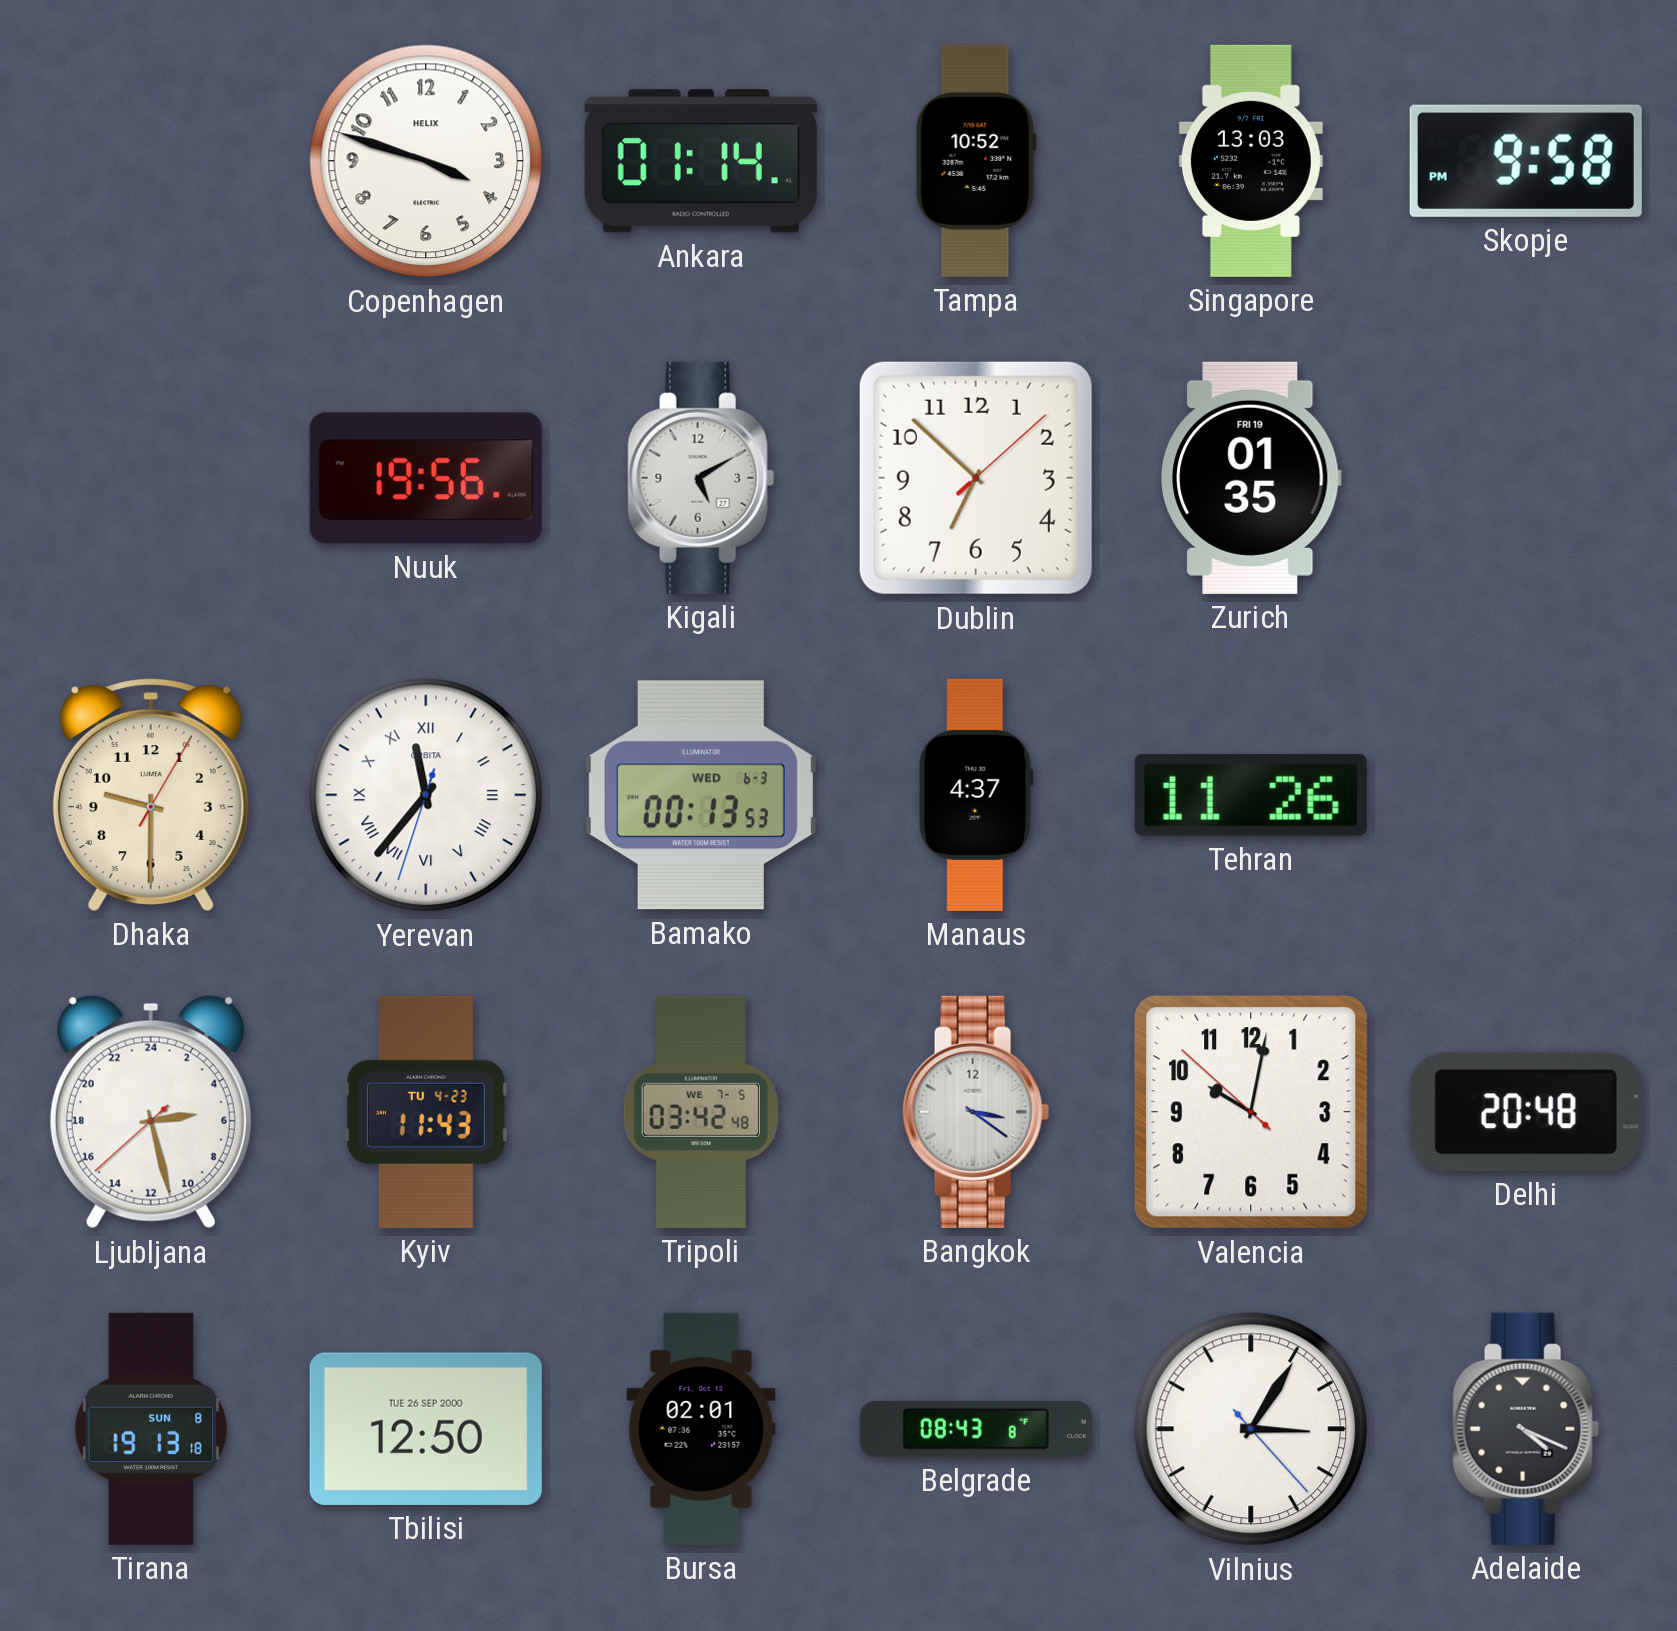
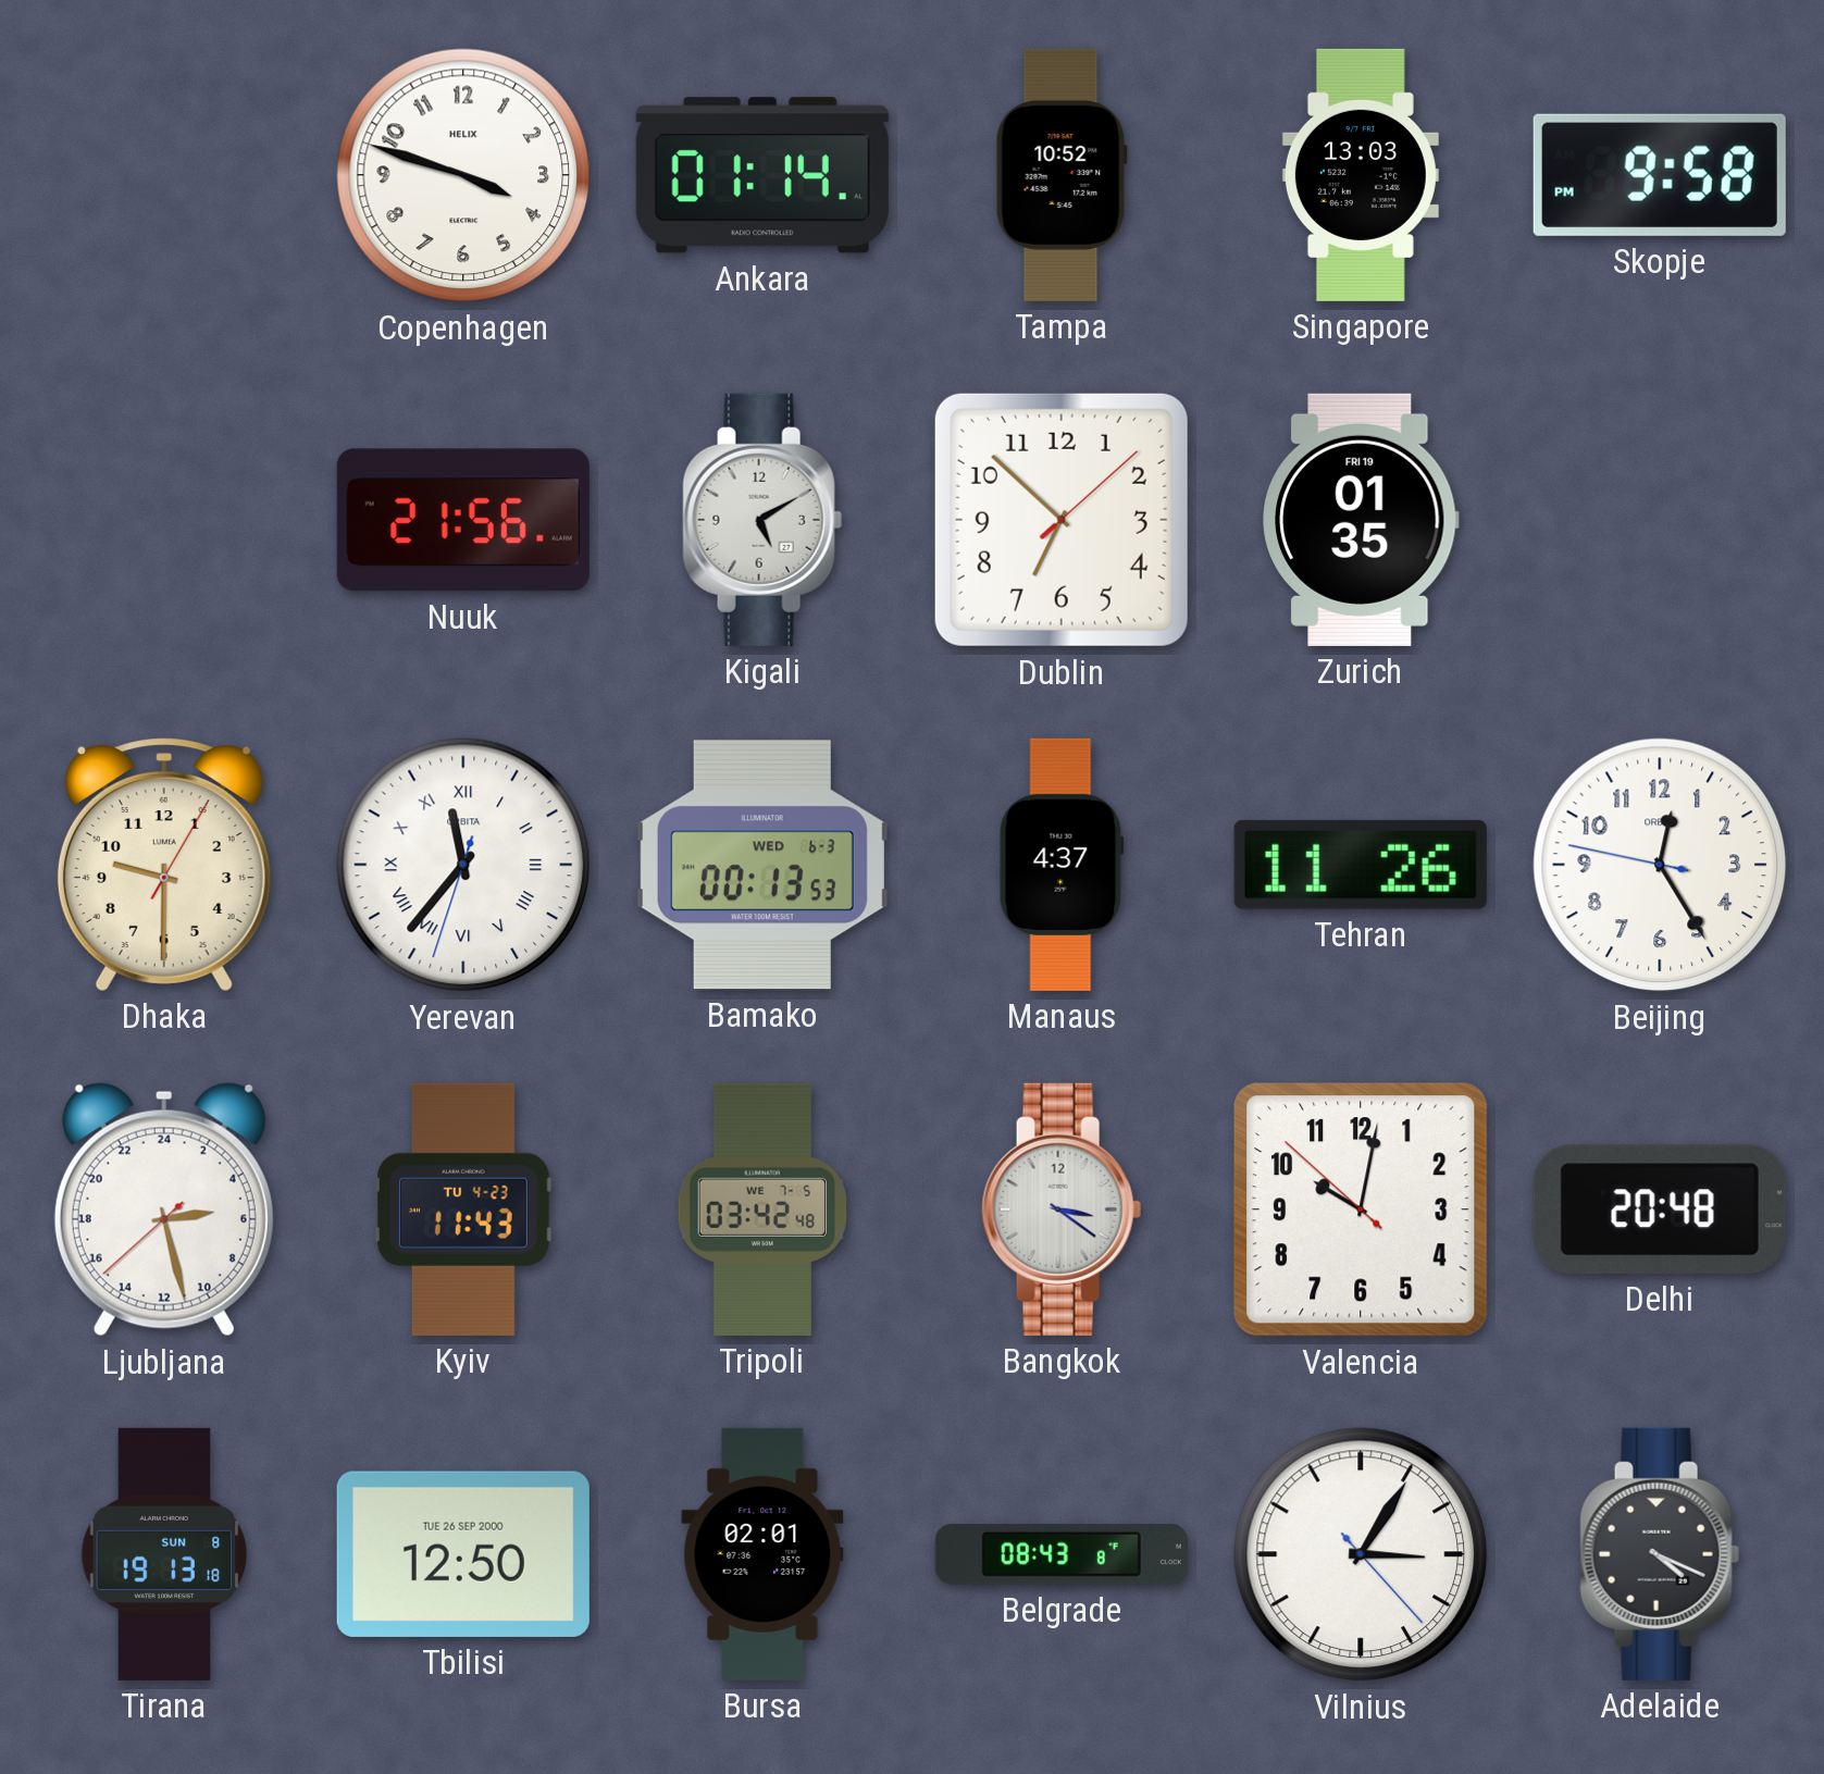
Nuuk: 19:56 -> 21:56 (463, 520)
Beijing: none -> 12:24 (1660, 865)
